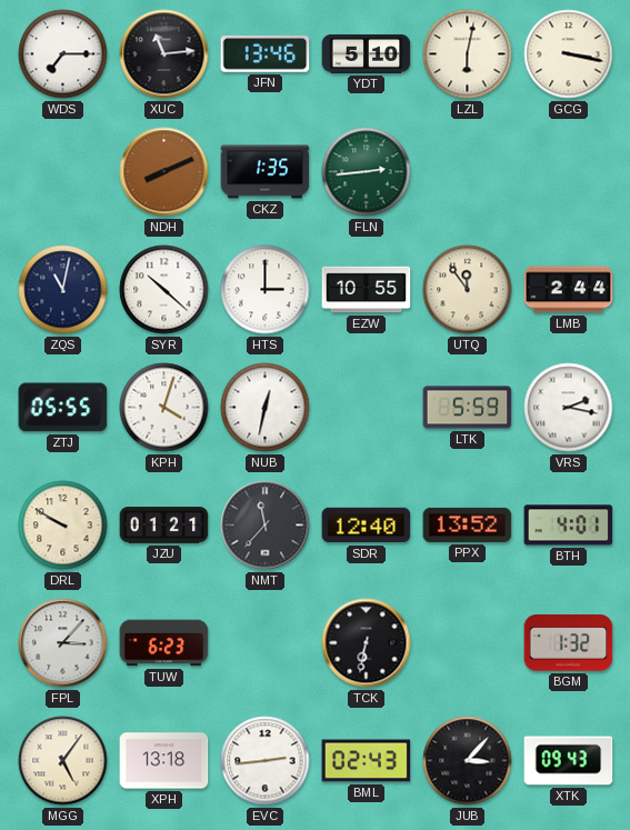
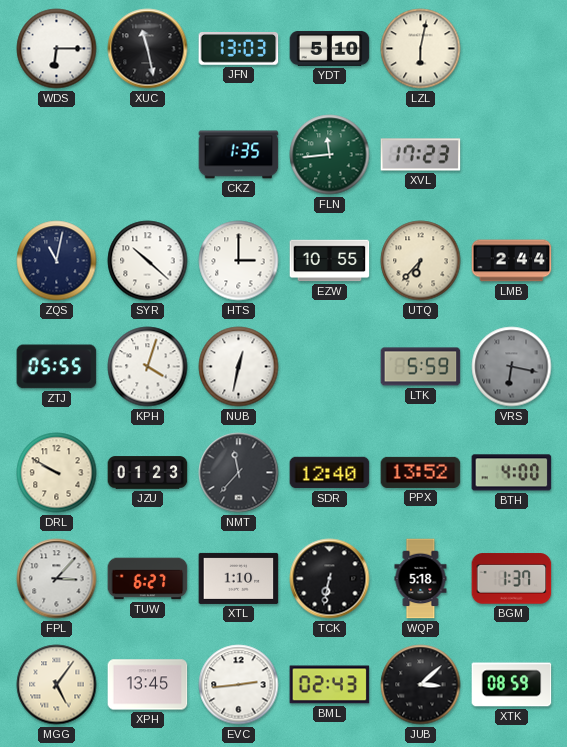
WDS: 7:15 -> 6:15 (57, 49)
XUC: 11:14 -> 11:28 (148, 49)
JFN: 13:46 -> 13:03 (239, 49)
GCG: 3:17 -> none (569, 54)
NDH: 8:11 -> none (164, 172)
FLN: 2:44 -> 11:44 (330, 155)
XVL: none -> 17:23 (421, 155)
UTQ: 11:54 -> 6:37 (421, 261)
VRS: 2:17 -> 6:17 (512, 367)
VRS dial: white -> grey (512, 367)
JZU: 01:21 -> 01:23 (148, 473)
BTH: 4:01 -> 4:00 (512, 473)
TUW: 6:23 -> 6:27 (148, 579)
XTL: none -> 1:10 (239, 578)
WQP: none -> 5:18 (421, 579)
BGM: 1:32 -> 1:37 (512, 579)
XPH: 13:18 -> 13:45 (148, 685)
JUB: 3:07 -> 3:08 (421, 685)
XTK: 09:43 -> 08:59 (512, 685)
